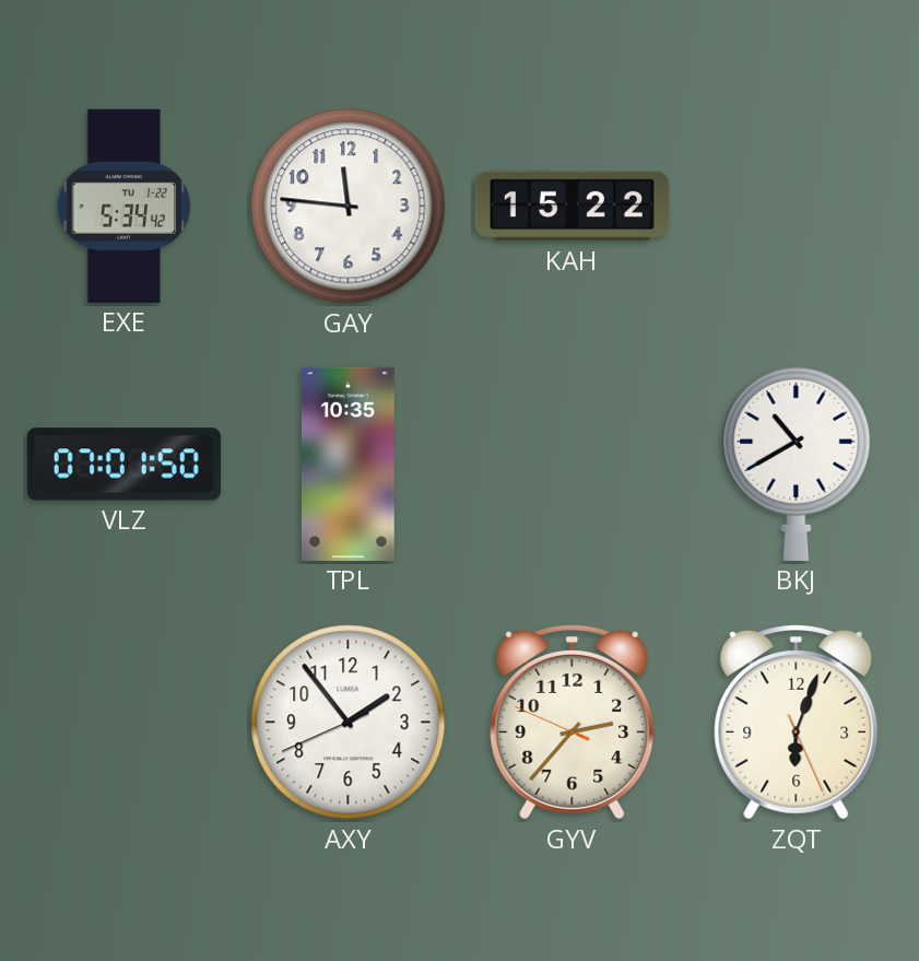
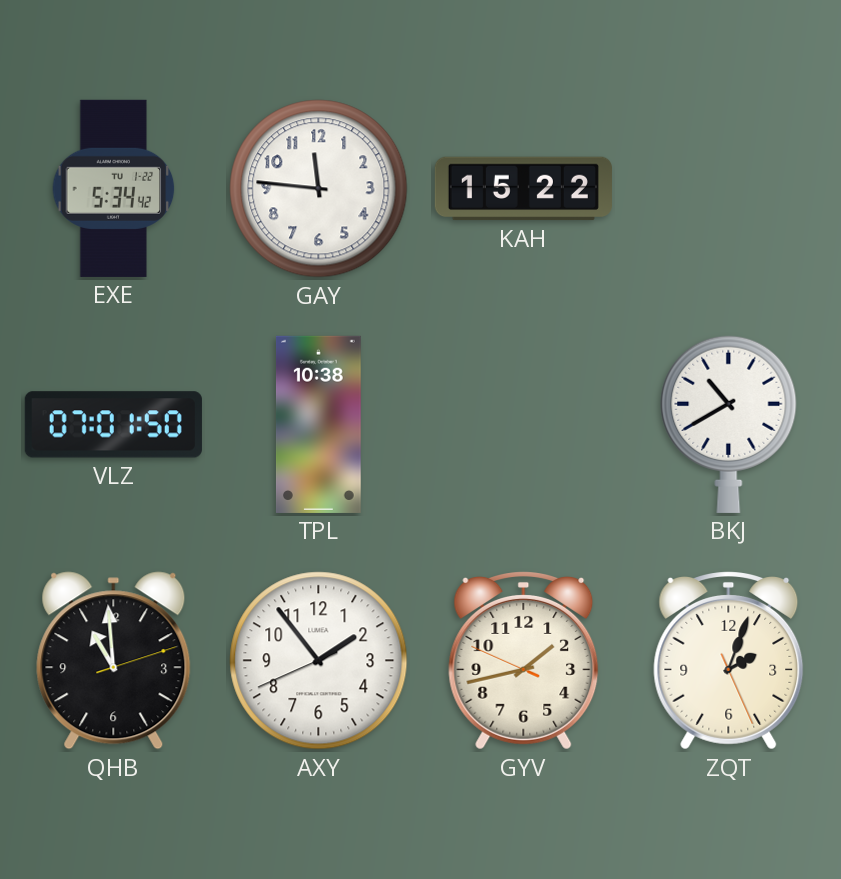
TPL: 10:35 -> 10:38 (318, 424)
QHB: none -> 10:59 (114, 661)
GYV: 2:36 -> 1:42 (524, 661)
ZQT: 6:03 -> 2:03 (729, 661)
